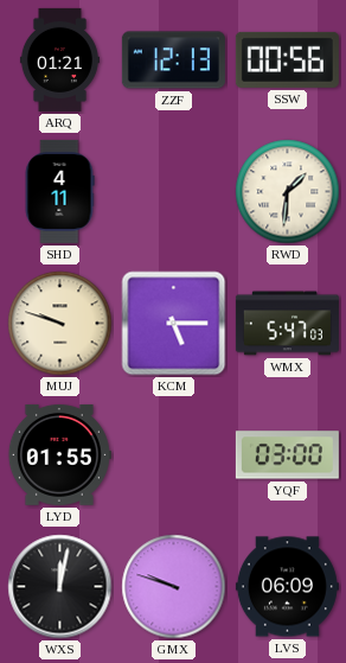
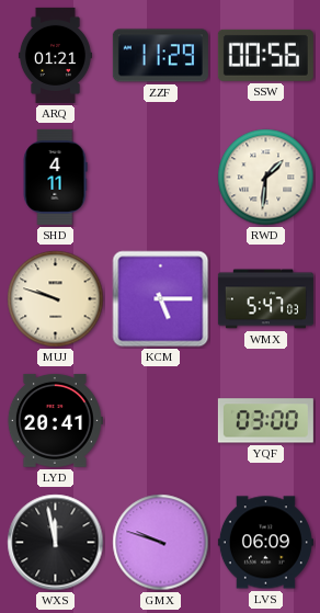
ZZF: 12:13 -> 11:29 (160, 56)
LYD: 01:55 -> 20:41 (55, 420)
WXS: 12:02 -> 11:58 (56, 543)
